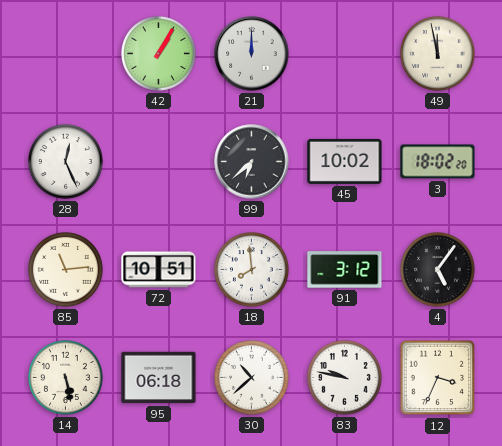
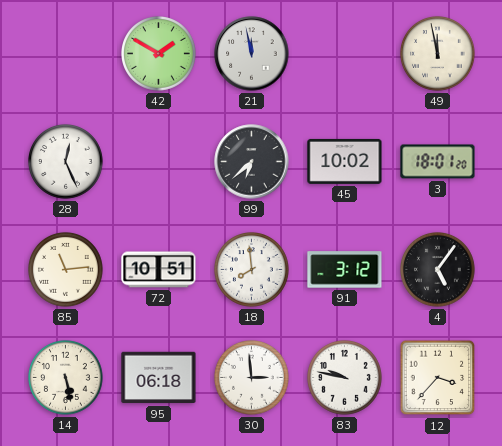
42: 1:05 -> 1:50 (159, 54)
21: 12:00 -> 11:58 (252, 54)
3: 18:02 -> 18:01 (438, 162)
30: 10:38 -> 2:59 (252, 378)
12: 3:34 -> 3:37 (438, 378)
